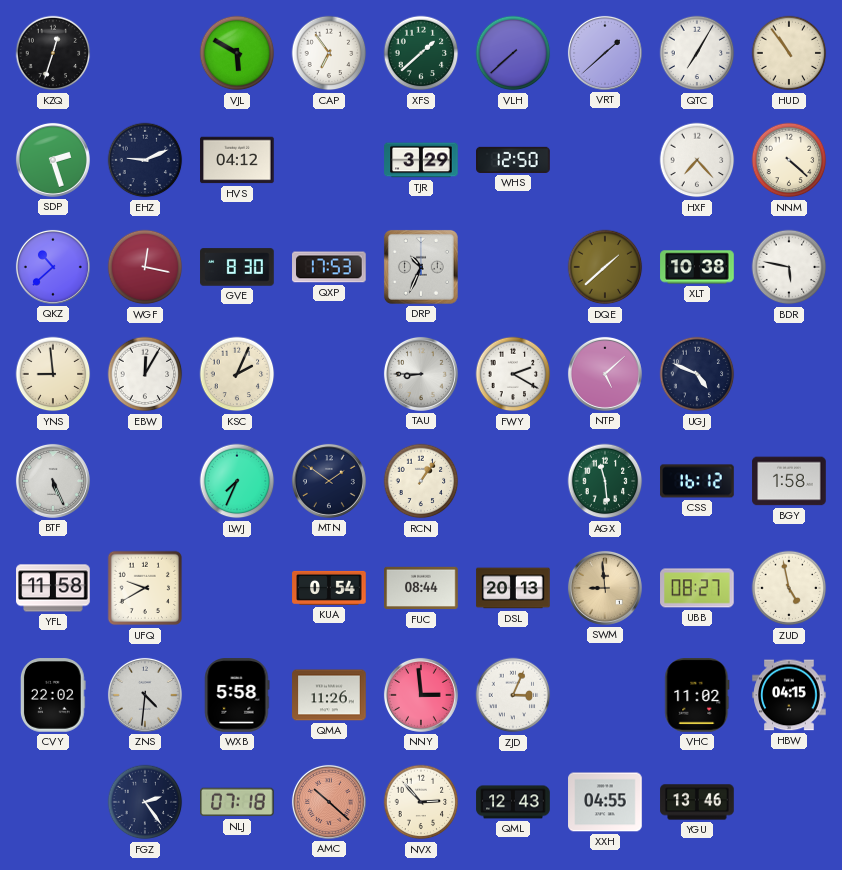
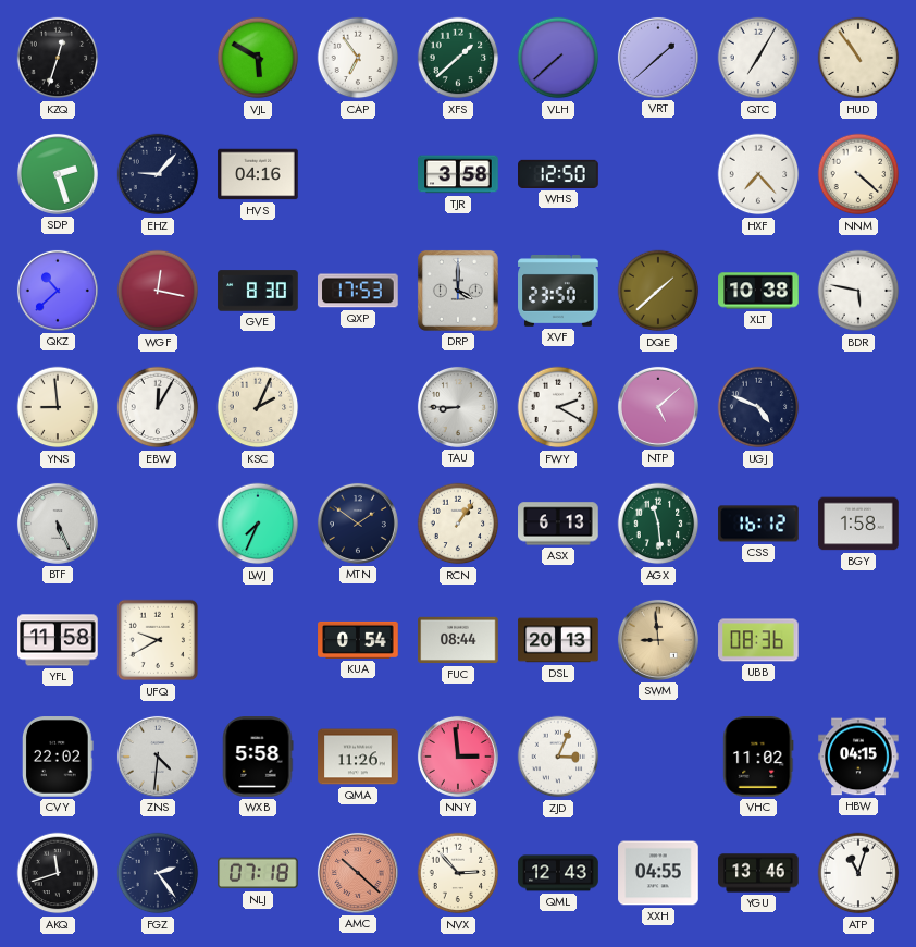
EHZ: 9:11 -> 9:07 (158, 174)
HVS: 04:12 -> 04:16 (258, 174)
TJR: 3:29 -> 3:58 (458, 174)
DRP: 10:34 -> 4:00 (458, 291)
XVF: none -> 23:50 (558, 292)
ASX: none -> 6:13 (558, 524)
UBB: 08:27 -> 08:36 (758, 640)
ZUD: 4:58 -> none (789, 588)
AKQ: none -> 11:42 (58, 873)
ATP: none -> 11:03 (858, 873)
